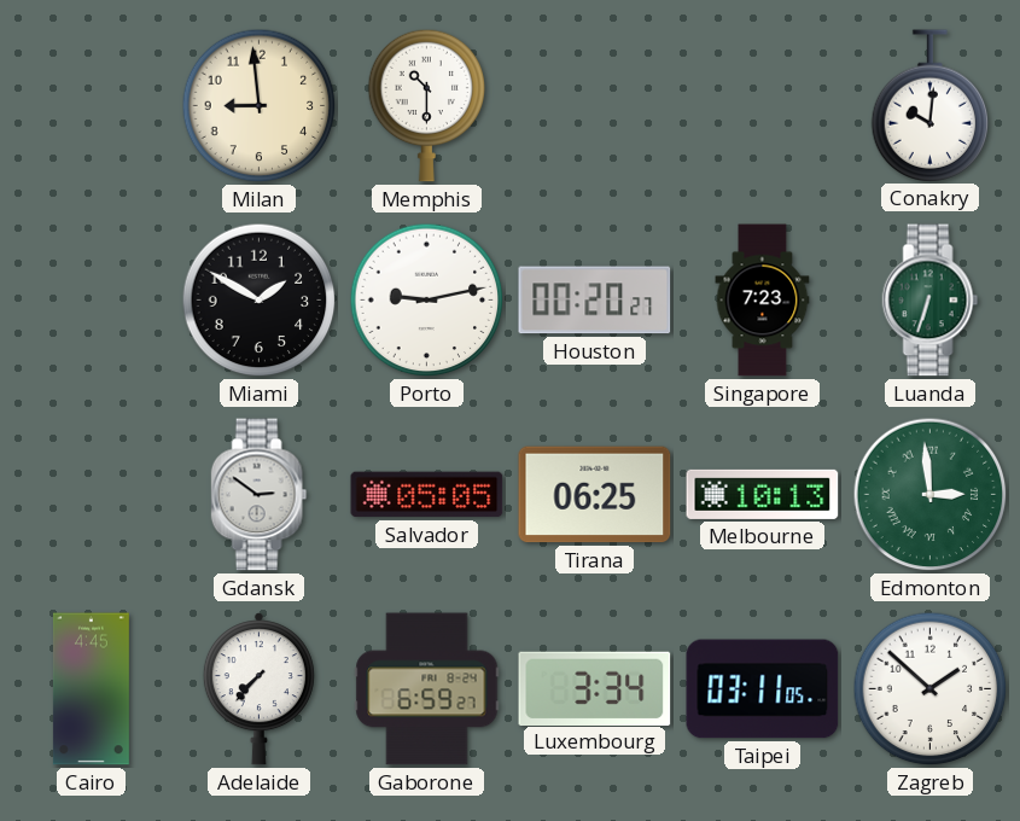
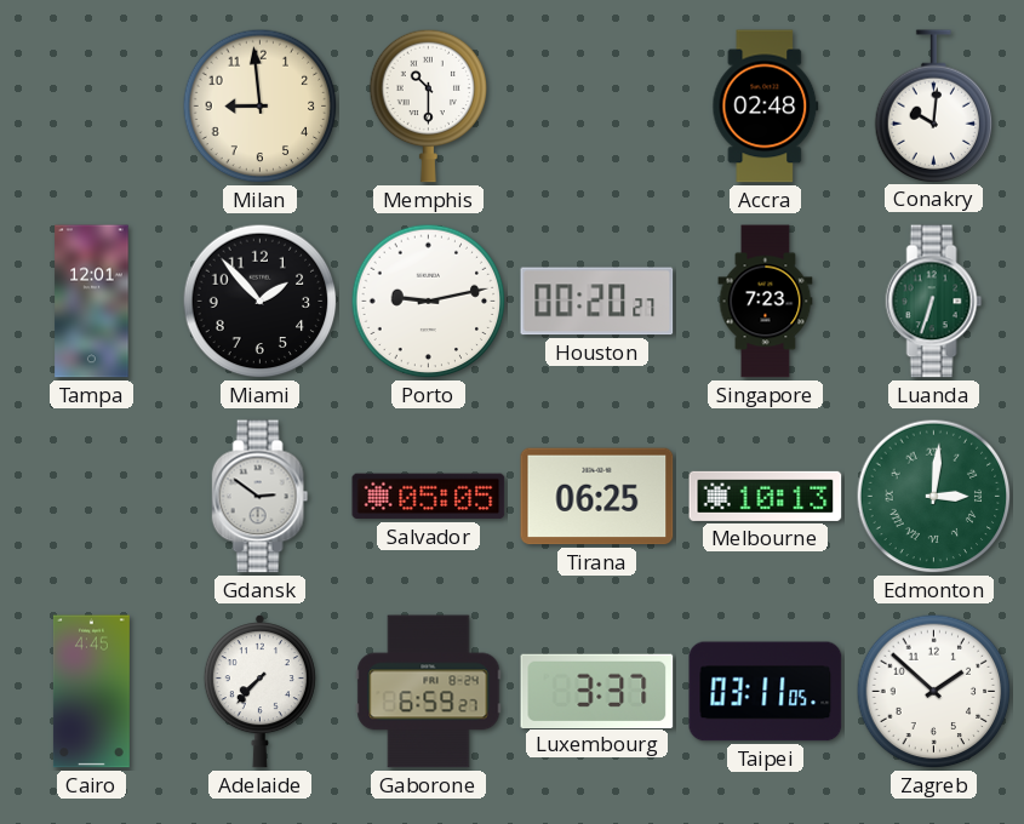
Accra: none -> 02:48 (766, 107)
Tampa: none -> 12:01 (92, 302)
Miami: 1:50 -> 1:53 (261, 302)
Edmonton: 2:59 -> 3:01 (934, 497)
Luxembourg: 3:34 -> 3:37 (597, 691)
